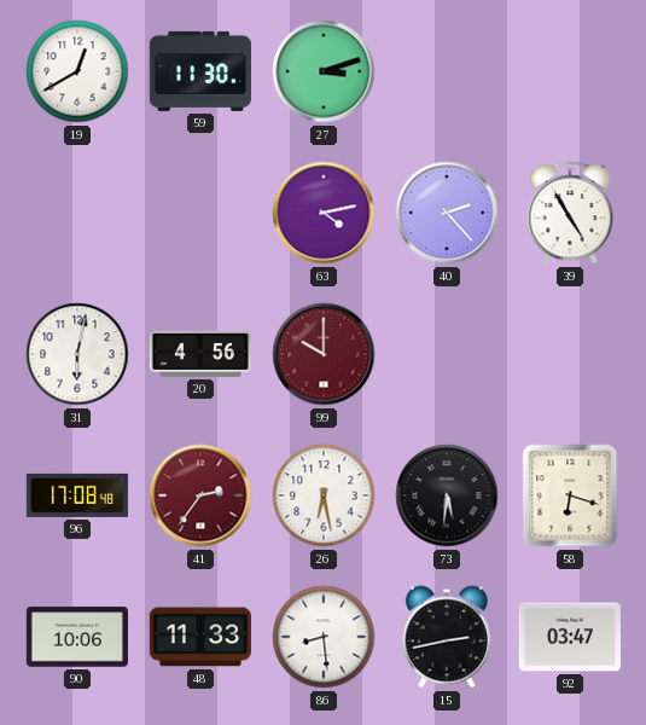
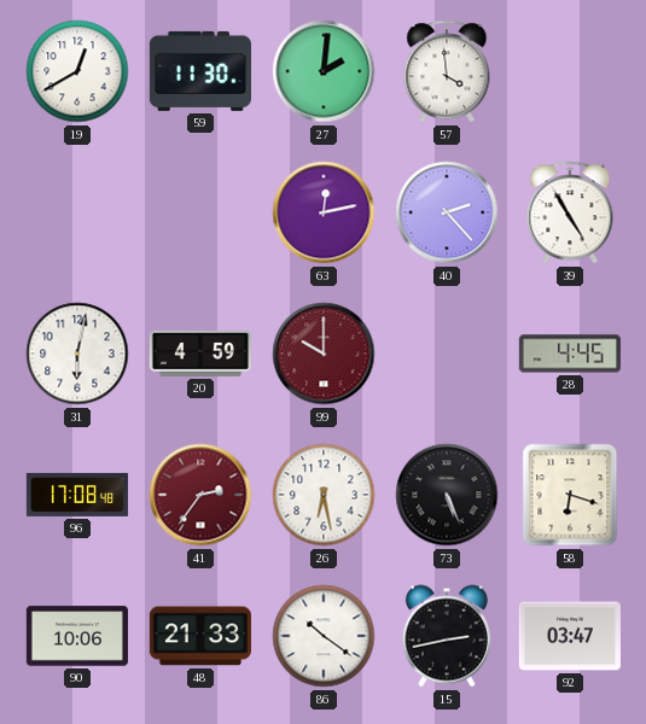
27: 3:12 -> 2:01 (324, 71)
57: none -> 3:59 (447, 71)
63: 4:13 -> 12:13 (324, 212)
20: 4:56 -> 4:59 (200, 354)
28: none -> 4:45 (570, 354)
73: 5:31 -> 5:26 (447, 495)
48: 11:33 -> 21:33 (200, 636)
86: 8:29 -> 10:21 (324, 636)
